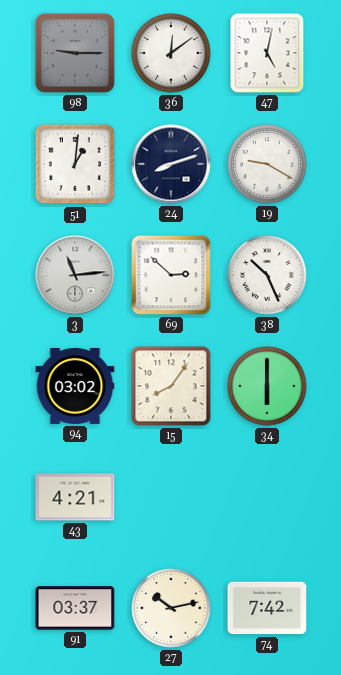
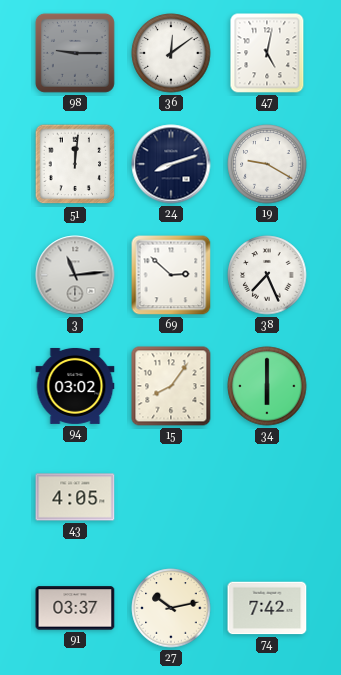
51: 1:01 -> 12:01 (75, 164)
38: 10:26 -> 7:26 (267, 275)
43: 4:21 -> 4:05 (75, 497)
